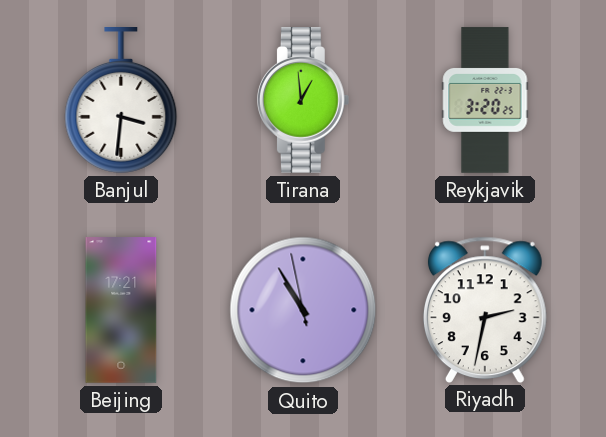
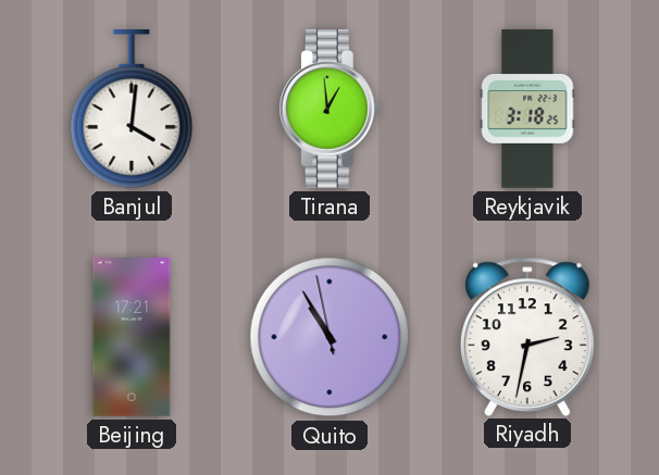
Banjul: 3:31 -> 4:01 (132, 110)
Reykjavik: 3:20 -> 3:18 (527, 109)
